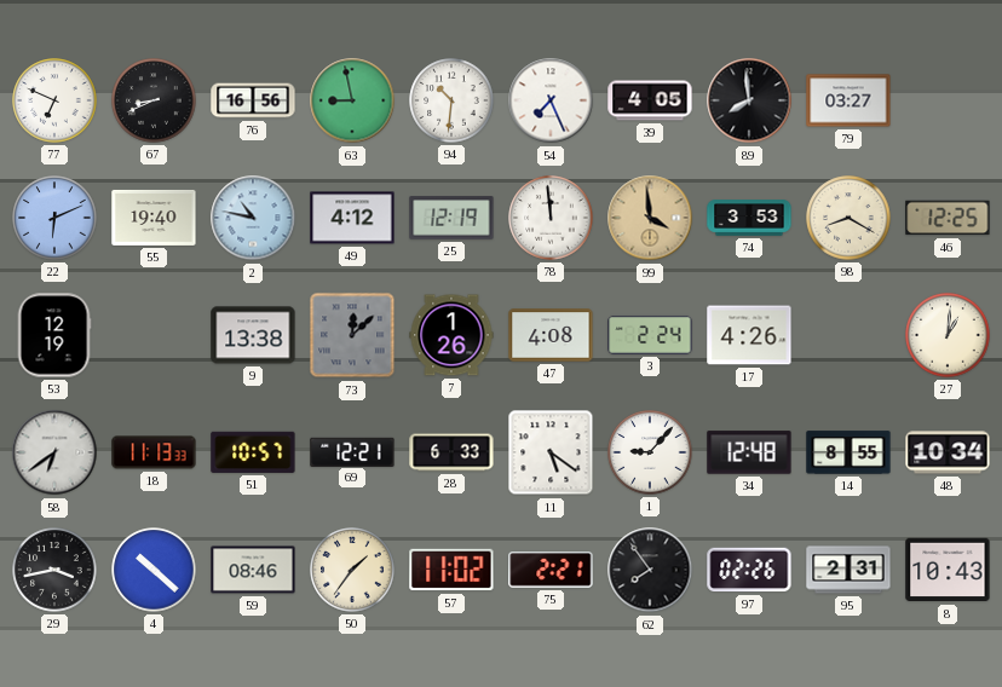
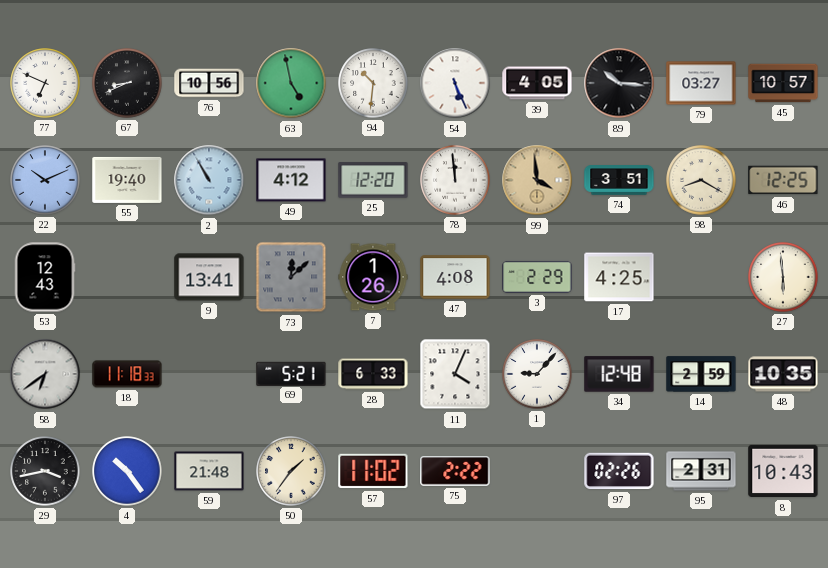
76: 16:56 -> 10:56 (209, 83)
63: 8:58 -> 4:58 (291, 83)
54: 7:26 -> 5:26 (455, 83)
89: 7:59 -> 10:16 (619, 83)
45: none -> 10:57 (783, 83)
22: 6:11 -> 10:11 (45, 180)
2: 10:47 -> 10:55 (209, 180)
25: 12:19 -> 12:20 (373, 180)
74: 3:53 -> 3:51 (619, 180)
53: 12:19 -> 12:43 (45, 277)
9: 13:38 -> 13:41 (209, 277)
3: 2:24 -> 2:29 (537, 277)
17: 4:26 -> 4:25 (619, 277)
27: 1:01 -> 5:59 (783, 277)
18: 11:13 -> 11:18 (127, 374)
51: 10:57 -> none (253, 452)
69: 12:21 -> 5:21 (291, 373)
11: 5:21 -> 4:04 (455, 374)
14: 8:55 -> 2:59 (701, 374)
48: 10:34 -> 10:35 (783, 374)
4: 10:22 -> 10:24 (127, 471)
59: 08:46 -> 21:48 (209, 471)
75: 2:21 -> 2:22 (455, 471)
62: 7:54 -> none (650, 570)
